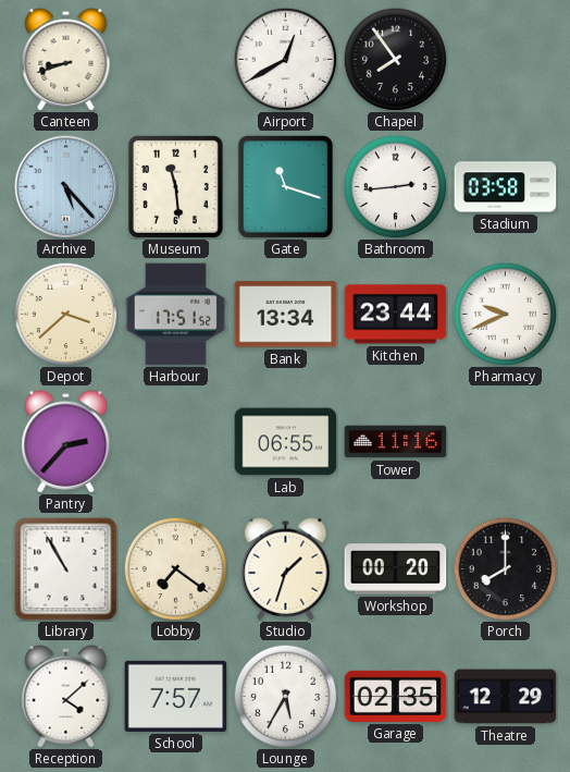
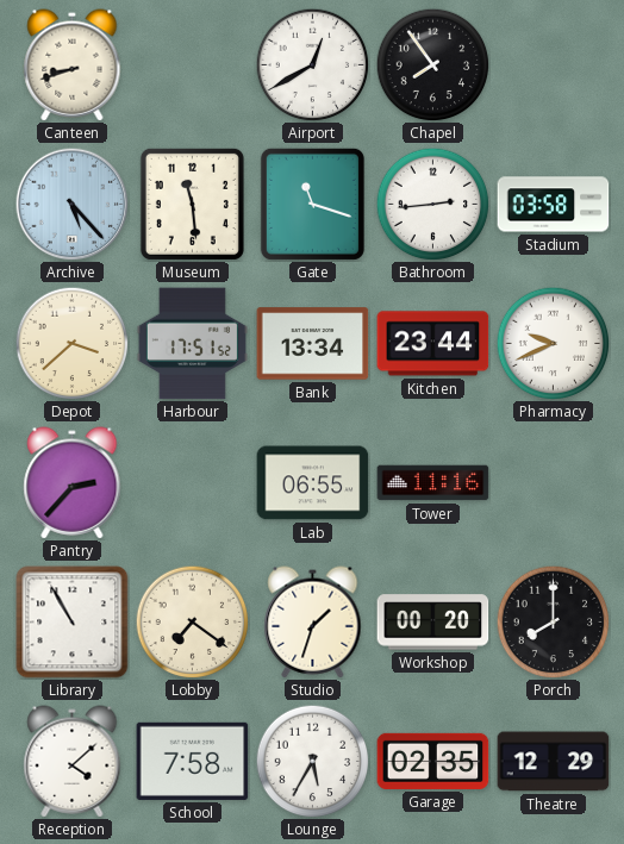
School: 7:57 -> 7:58 (193, 761)
